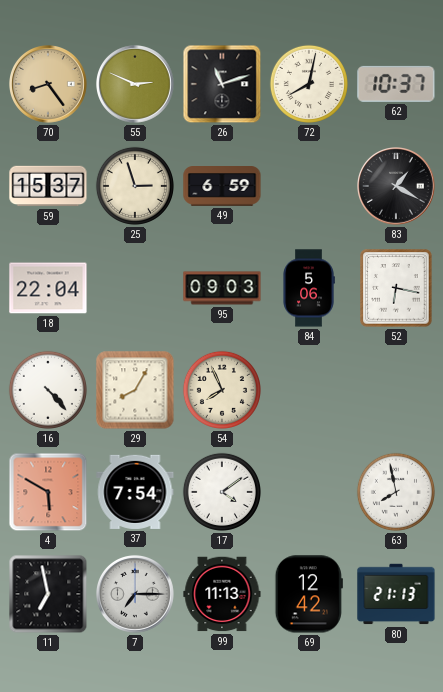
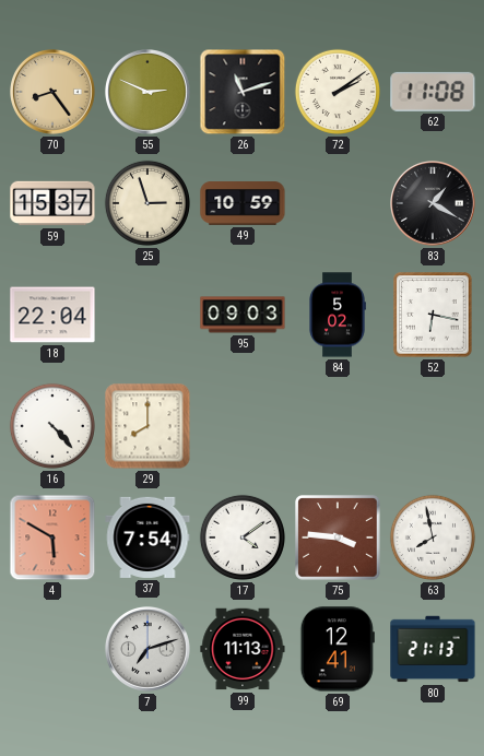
72: 8:02 -> 2:09 (338, 92)
62: 10:37 -> 11:08 (433, 92)
49: 6:59 -> 10:59 (243, 203)
84: 5:06 -> 5:02 (338, 315)
29: 8:05 -> 8:00 (147, 426)
54: 7:56 -> none (222, 390)
75: none -> 3:46 (338, 538)
11: 6:58 -> none (48, 594)
7: 7:15 -> 7:12 (149, 650)
69: 12:42 -> 12:41 (338, 649)
